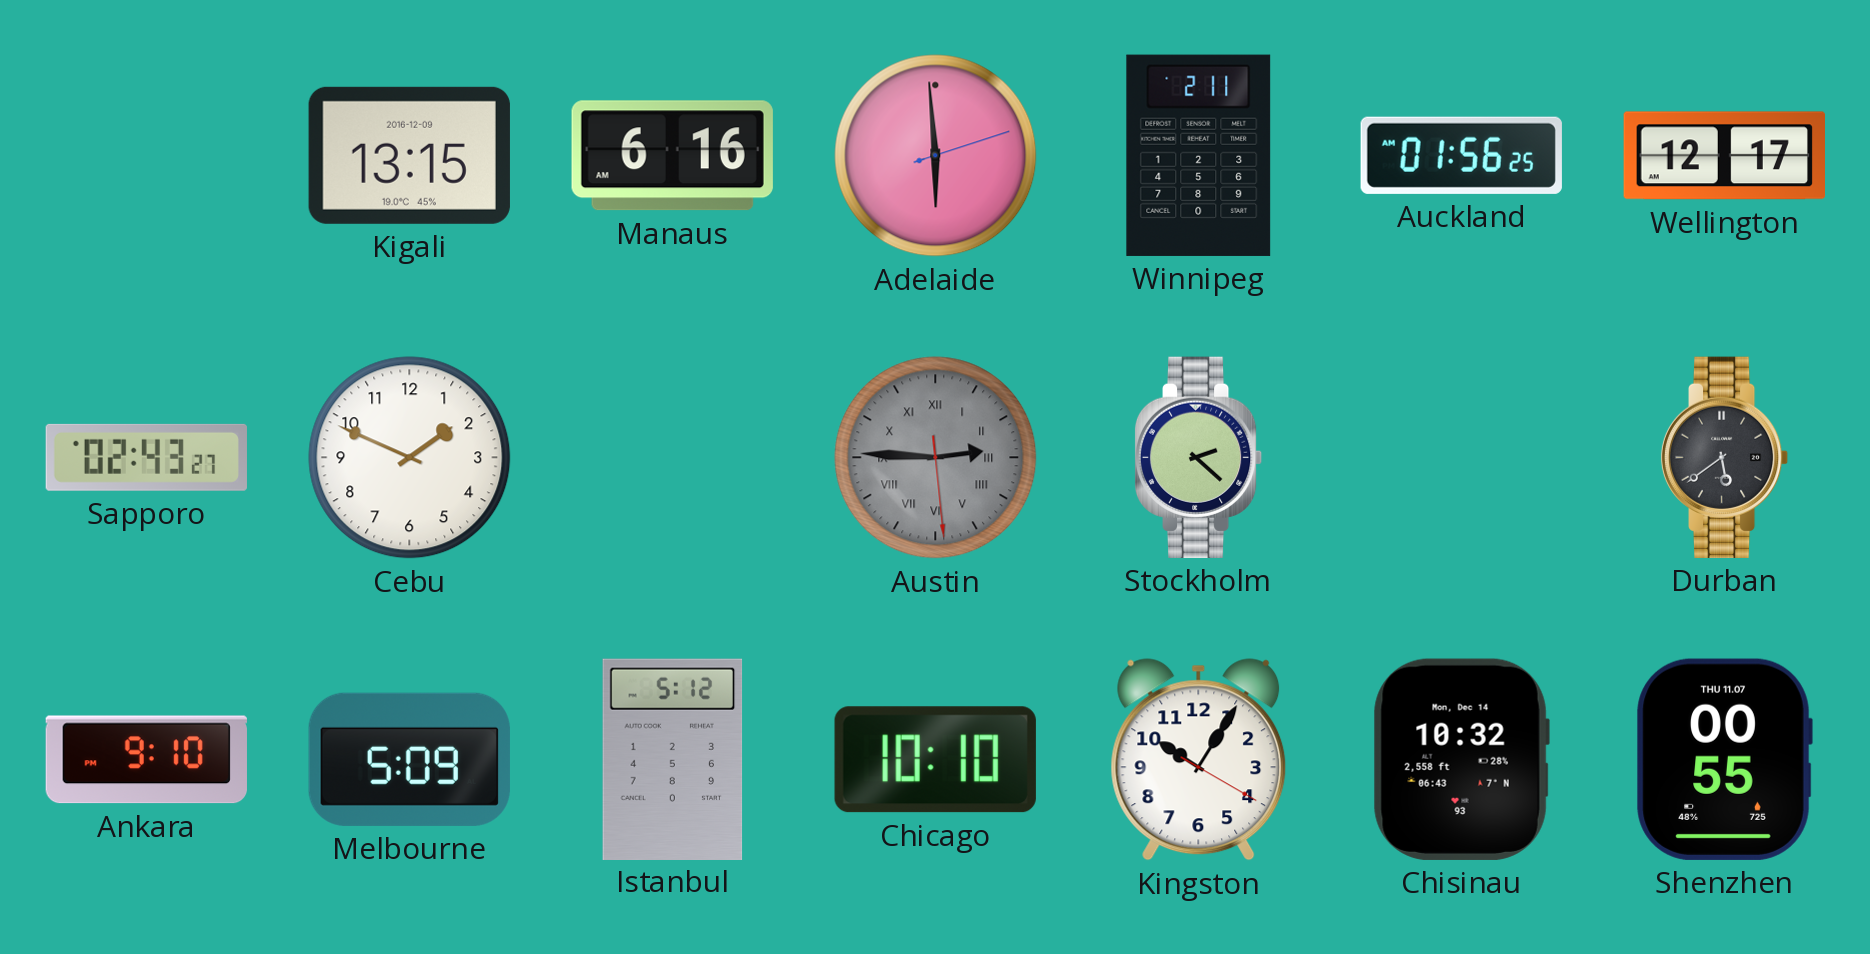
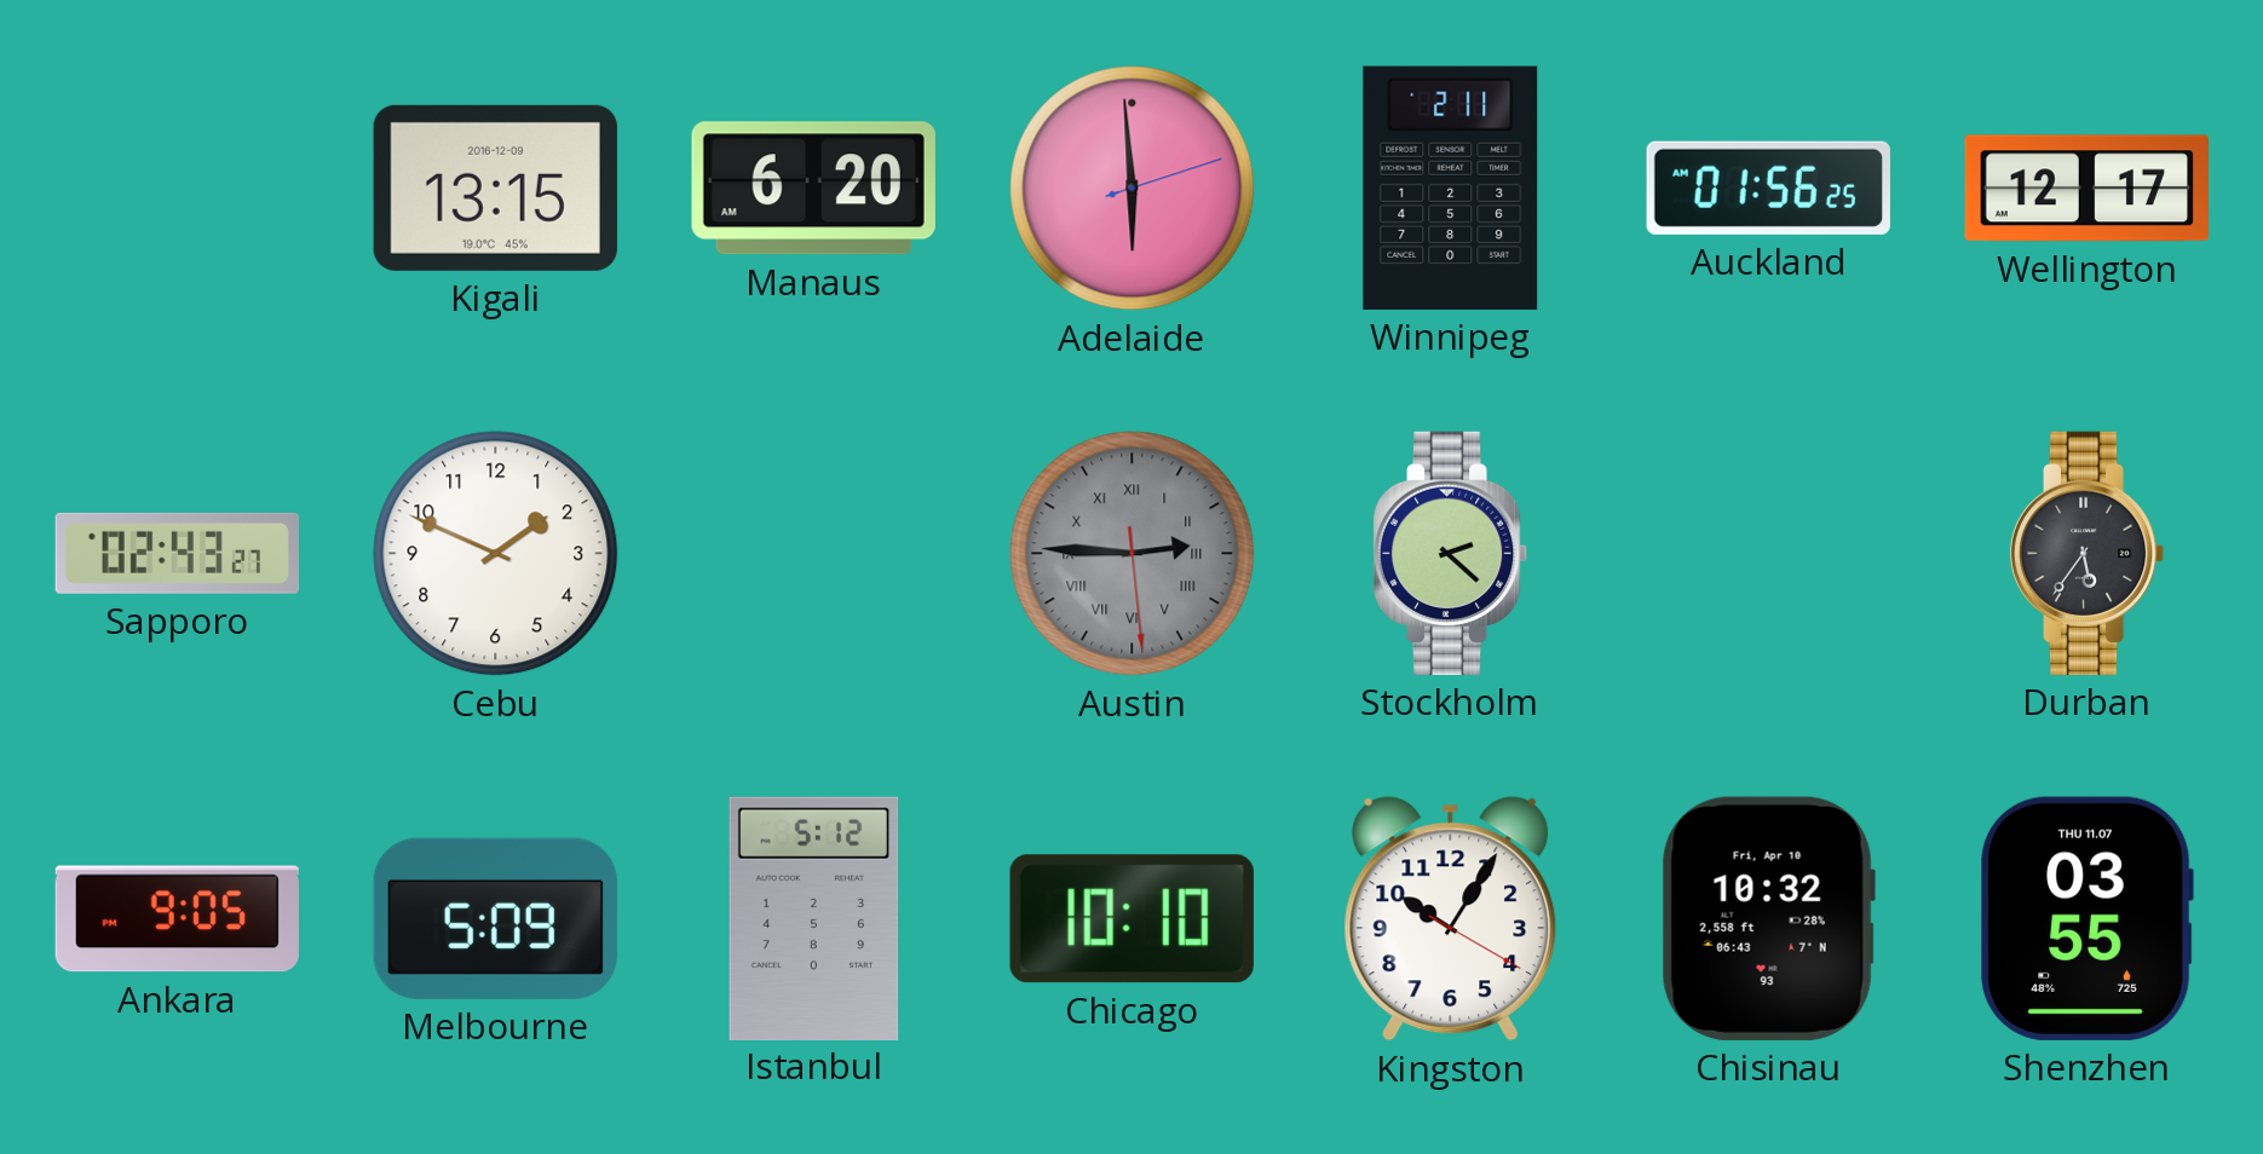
Manaus: 6:16 -> 6:20 (813, 189)
Durban: 5:39 -> 5:36 (2088, 553)
Ankara: 9:10 -> 9:05 (177, 919)
Chisinau date: Mon, Dec 14 -> Fri, Apr 10 (1768, 918)
Shenzhen: 00:55 -> 03:55 (2086, 918)
